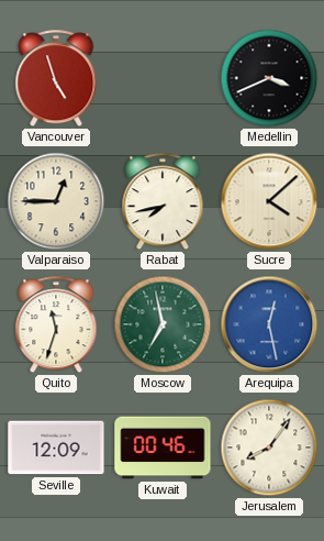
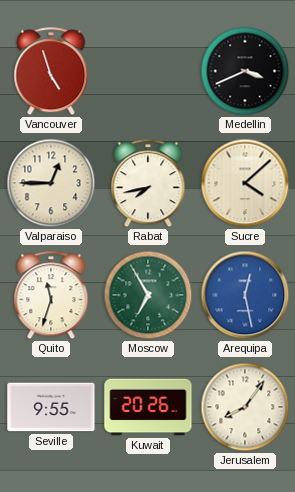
Moscow: 6:58 -> 6:55 (148, 295)
Seville: 12:09 -> 9:55 (51, 407)
Kuwait: 00:46 -> 20:26 (148, 407)
